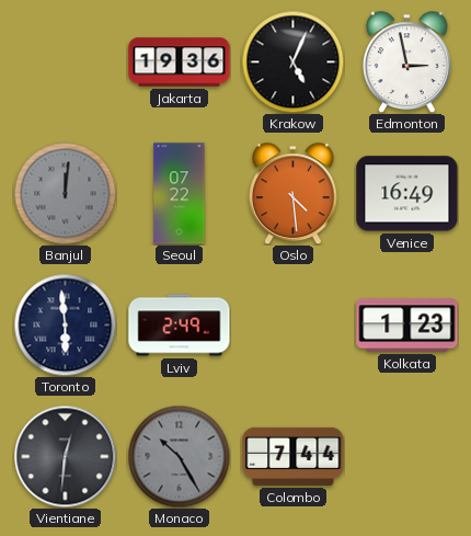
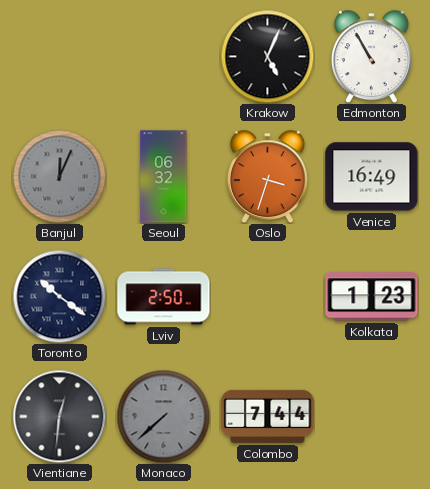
Jakarta: 19:36 -> none (180, 62)
Edmonton: 2:58 -> 10:55 (371, 56)
Banjul: 12:01 -> 12:04 (59, 176)
Seoul: 07:22 -> 06:32 (164, 177)
Oslo: 4:29 -> 3:33 (267, 176)
Toronto: 5:59 -> 10:21 (59, 296)
Lviv: 2:49 -> 2:50 (164, 297)
Monaco: 10:25 -> 7:38 (163, 416)
